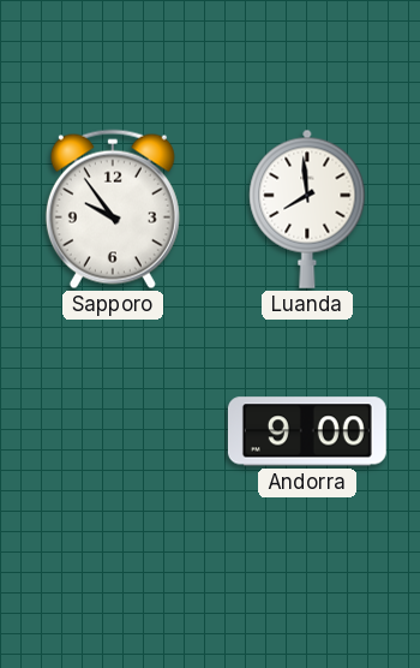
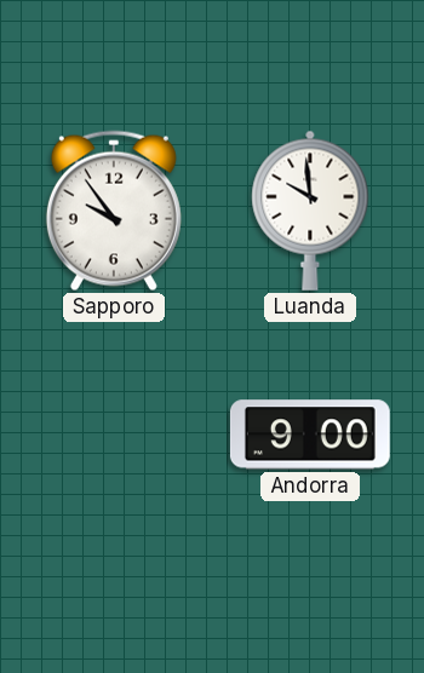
Luanda: 7:59 -> 9:59 (310, 211)
